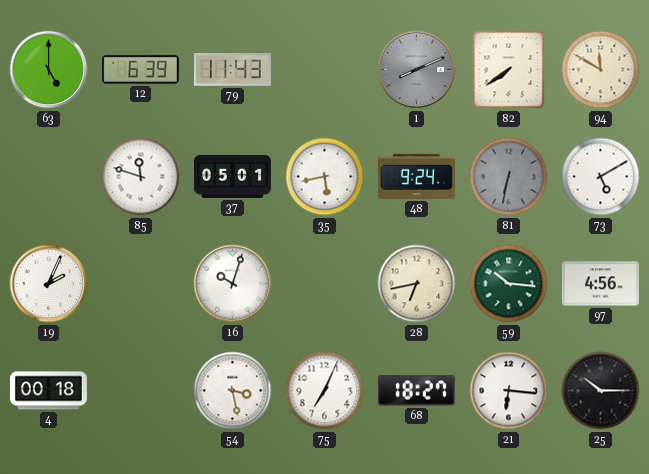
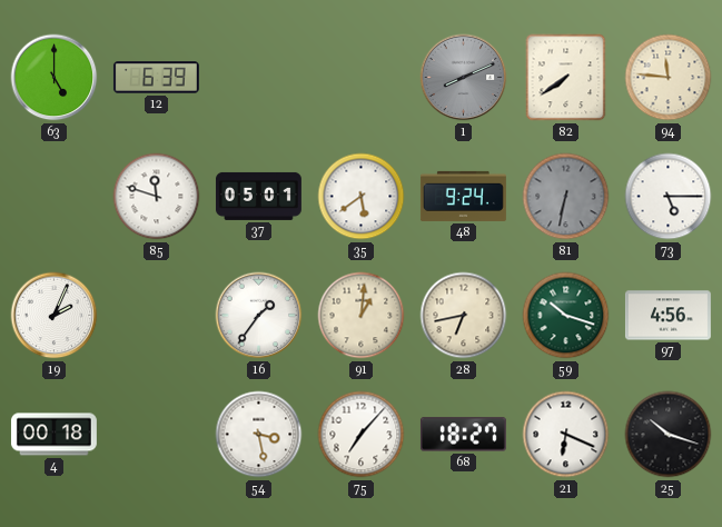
79: 11:43 -> none (232, 70)
94: 11:50 -> 11:46 (669, 78)
35: 5:43 -> 5:39 (362, 197)
73: 5:10 -> 5:15 (669, 197)
16: 10:03 -> 1:36 (259, 316)
91: none -> 1:01 (362, 316)
59: 10:16 -> 10:18 (566, 316)
75: 7:04 -> 7:07 (362, 435)
21: 6:16 -> 6:19 (566, 435)
25: 10:15 -> 10:18 (669, 435)
